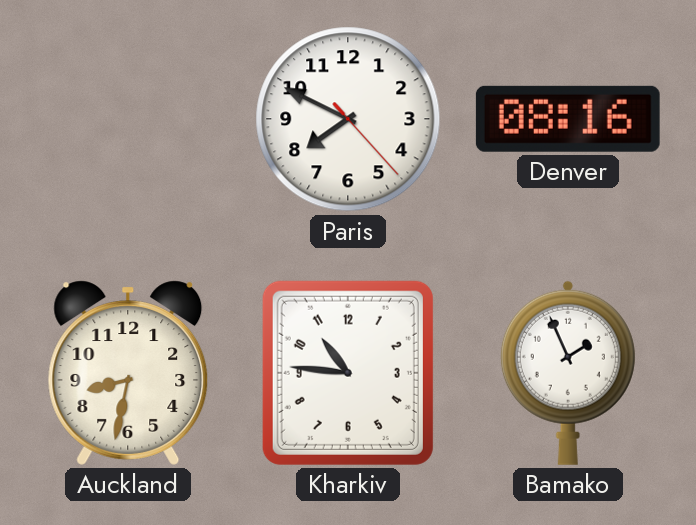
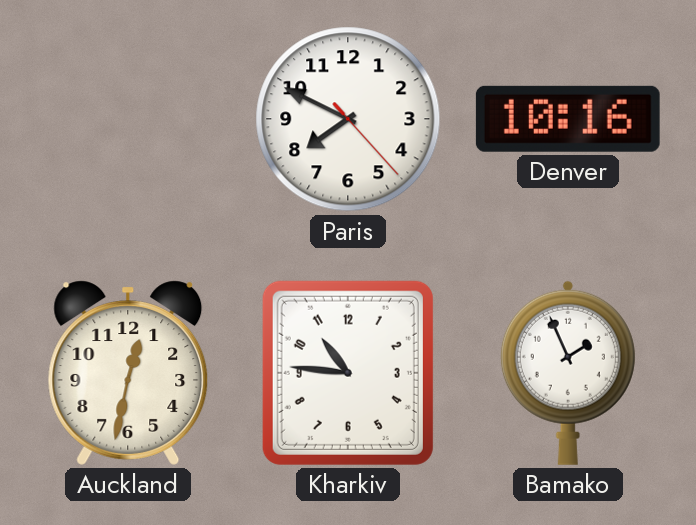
Denver: 08:16 -> 10:16 (568, 119)
Auckland: 8:32 -> 12:32 (128, 373)
